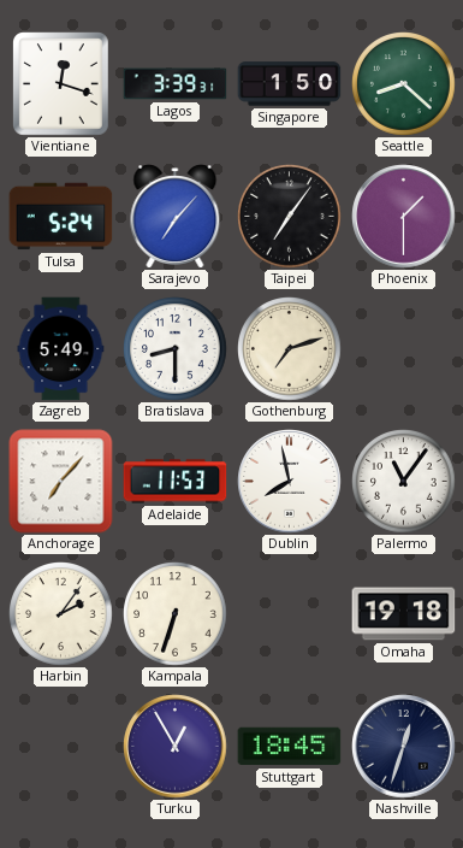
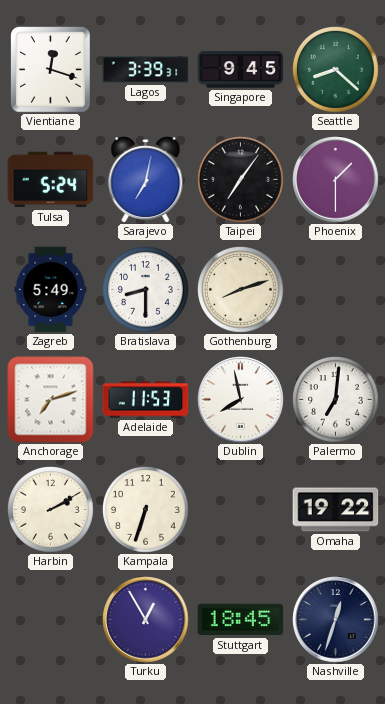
Singapore: 1:50 -> 9:45 (241, 70)
Sarajevo: 7:07 -> 7:02 (146, 180)
Gothenburg: 7:12 -> 8:12 (241, 290)
Anchorage: 7:07 -> 7:12 (51, 400)
Palermo: 11:06 -> 7:01 (336, 400)
Harbin: 2:06 -> 2:10 (51, 510)
Omaha: 19:18 -> 19:22 (336, 510)
